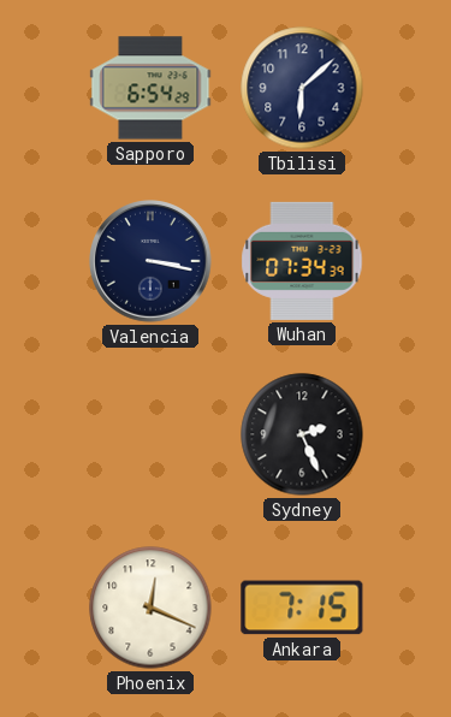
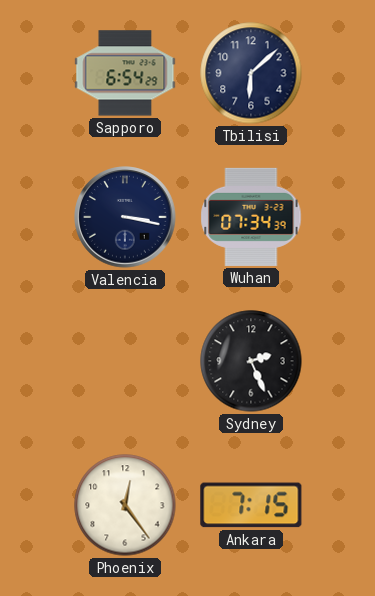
Phoenix: 12:19 -> 12:24 (125, 505)
